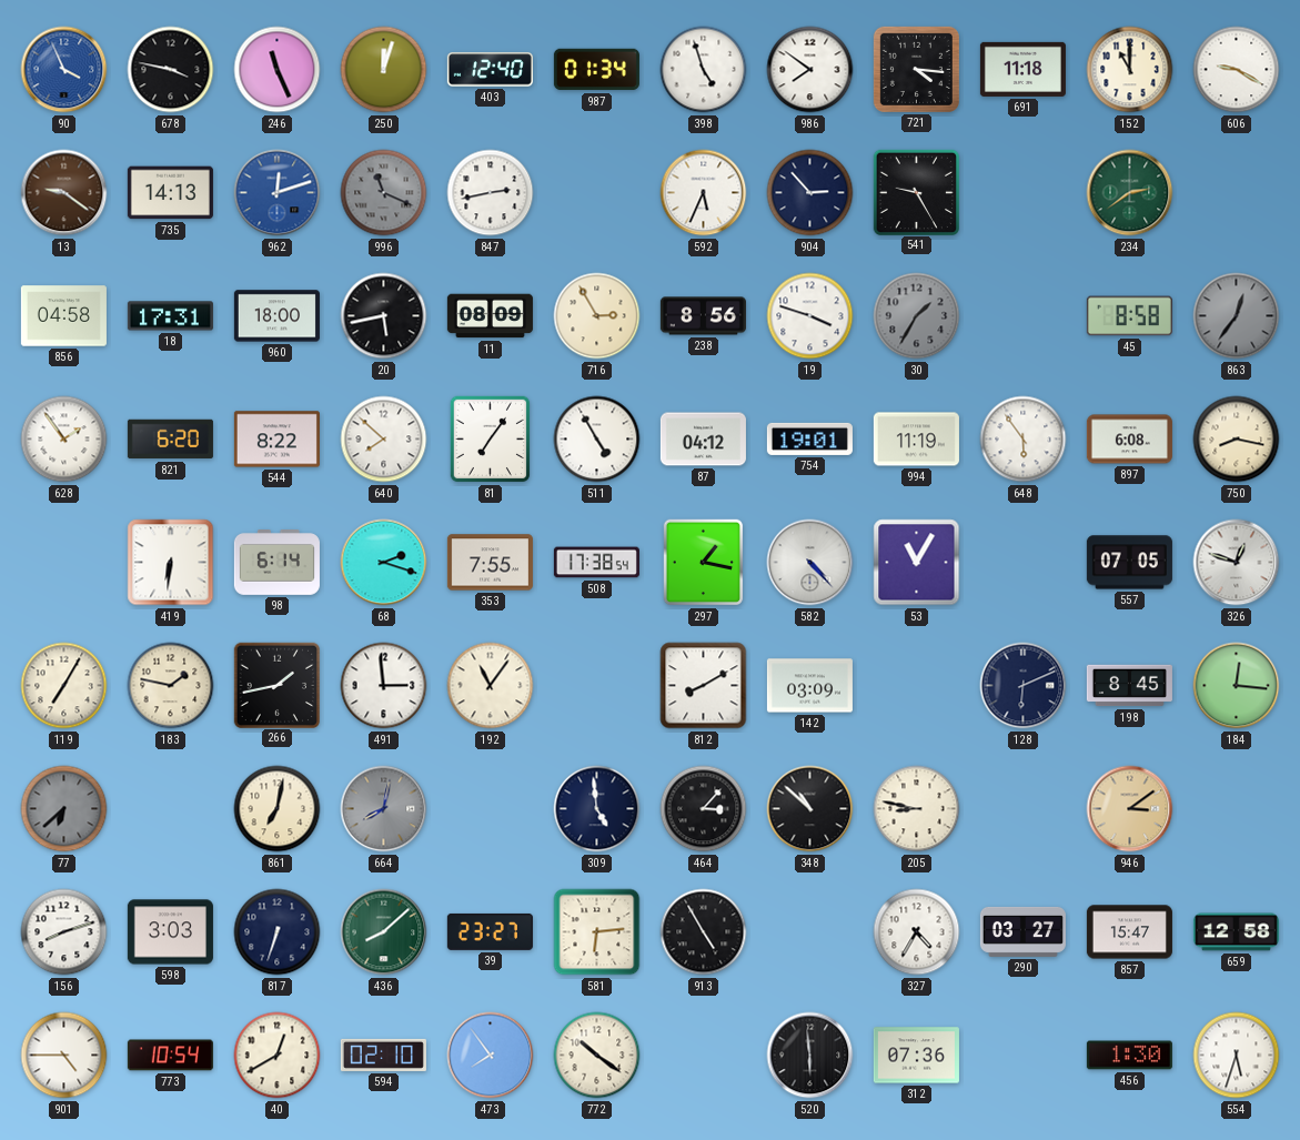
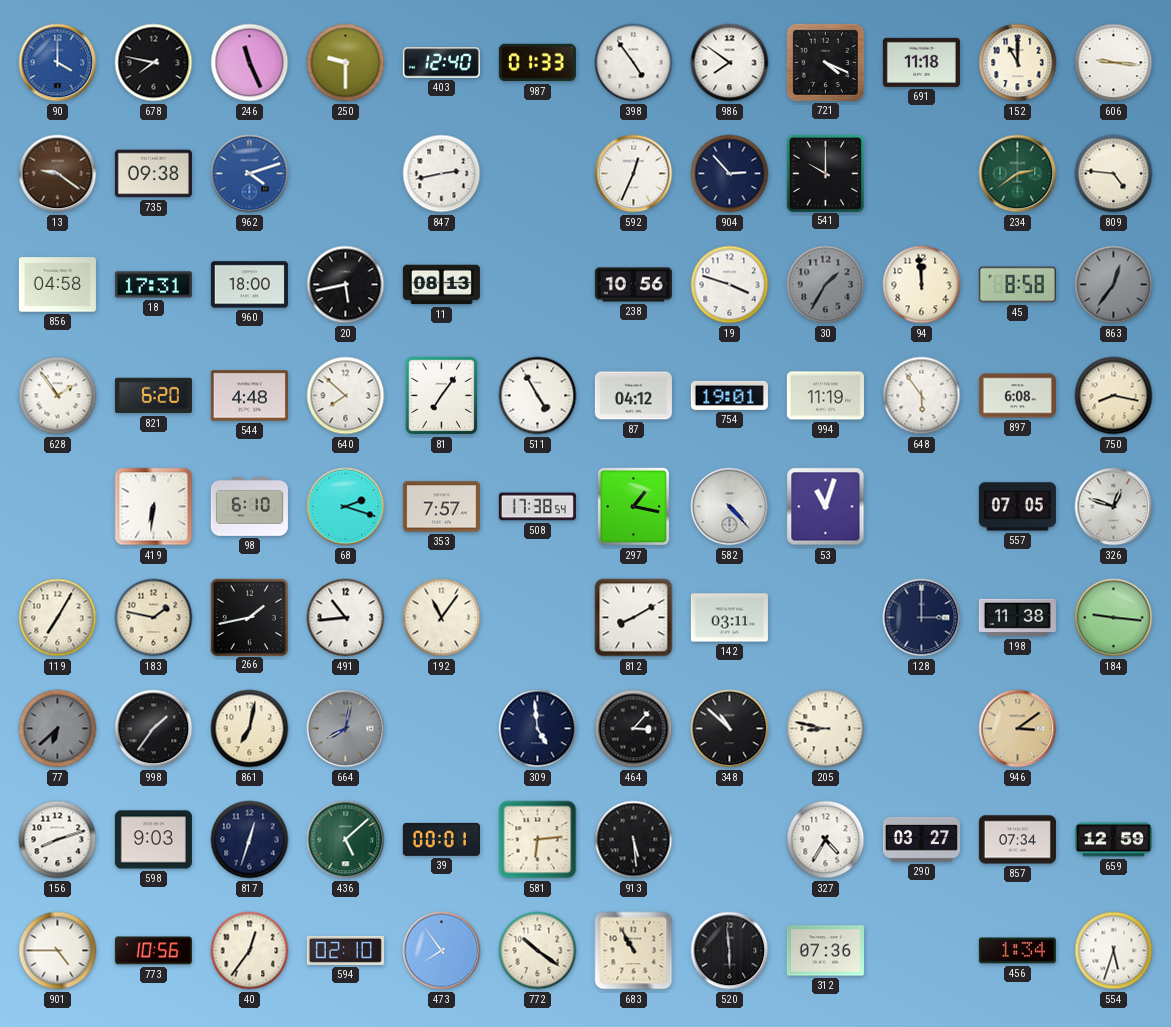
90: 3:56 -> 4:00 (58, 63)
678: 3:47 -> 7:47 (154, 63)
250: 12:03 -> 9:30 (346, 63)
987: 01:34 -> 01:33 (537, 63)
398: 4:57 -> 4:54 (634, 63)
721: 4:16 -> 4:19 (825, 62)
606: 9:20 -> 9:16 (1114, 63)
735: 14:13 -> 09:38 (153, 174)
962: 12:12 -> 4:12 (250, 174)
996: 11:19 -> none (384, 193)
592: 5:34 -> 12:34 (634, 174)
541: 9:25 -> 10:00 (825, 173)
809: none -> 4:46 (1114, 174)
11: 08:09 -> 08:13 (441, 285)
716: 2:55 -> none (597, 316)
238: 8:56 -> 10:56 (633, 285)
94: none -> 11:59 (922, 285)
544: 8:22 -> 4:48 (249, 396)
98: 6:14 -> 6:10 (249, 507)
353: 7:55 -> 7:57 (441, 507)
53: 11:05 -> 11:03 (826, 507)
491: 2:59 -> 10:44 (346, 618)
142: 03:09 -> 03:11 (729, 618)
128: 6:11 -> 3:00 (922, 618)
198: 8:45 -> 11:38 (1017, 618)
184: 12:16 -> 9:16 (1114, 618)
998: none -> 1:36 (154, 729)
598: 3:03 -> 9:03 (153, 840)
817: 6:33 -> 12:33 (250, 840)
436: 8:08 -> 5:08 (346, 840)
39: 23:27 -> 00:01 (441, 839)
913: 4:55 -> 5:29 (634, 840)
857: 15:47 -> 07:34 (1017, 840)
659: 12:58 -> 12:59 (1113, 840)
773: 10:54 -> 10:56 (153, 951)
40: 12:40 -> 12:36 (250, 951)
683: none -> 10:55 (634, 951)
456: 1:30 -> 1:34 (1017, 951)
